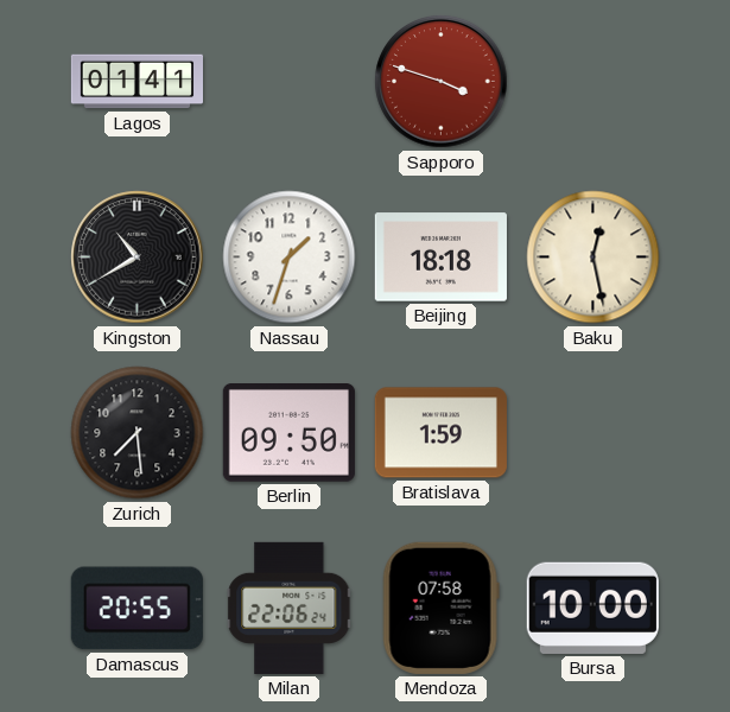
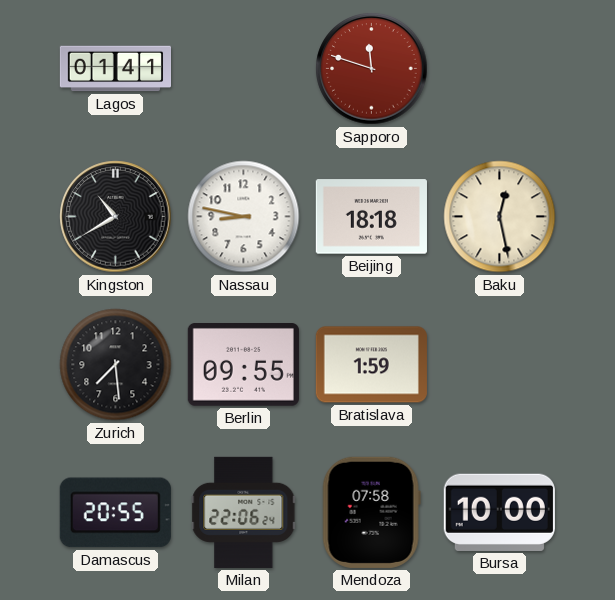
Sapporo: 3:48 -> 11:48 (372, 69)
Nassau: 1:33 -> 8:47 (244, 217)
Berlin: 09:50 -> 09:55 (243, 365)
